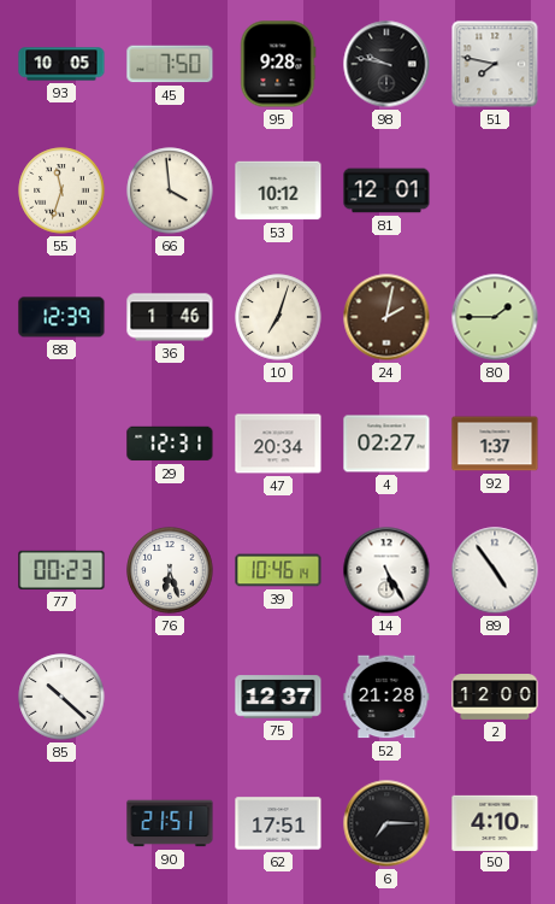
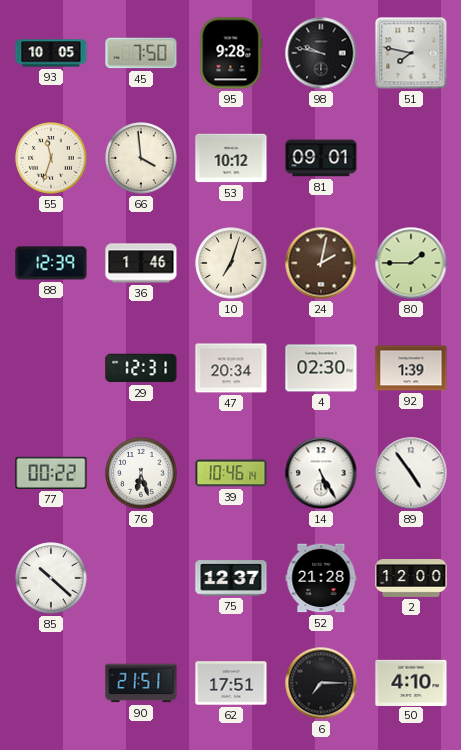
81: 12:01 -> 09:01 (321, 158)
4: 02:27 -> 02:30 (321, 368)
92: 1:37 -> 1:39 (411, 368)
77: 00:23 -> 00:22 (51, 473)
